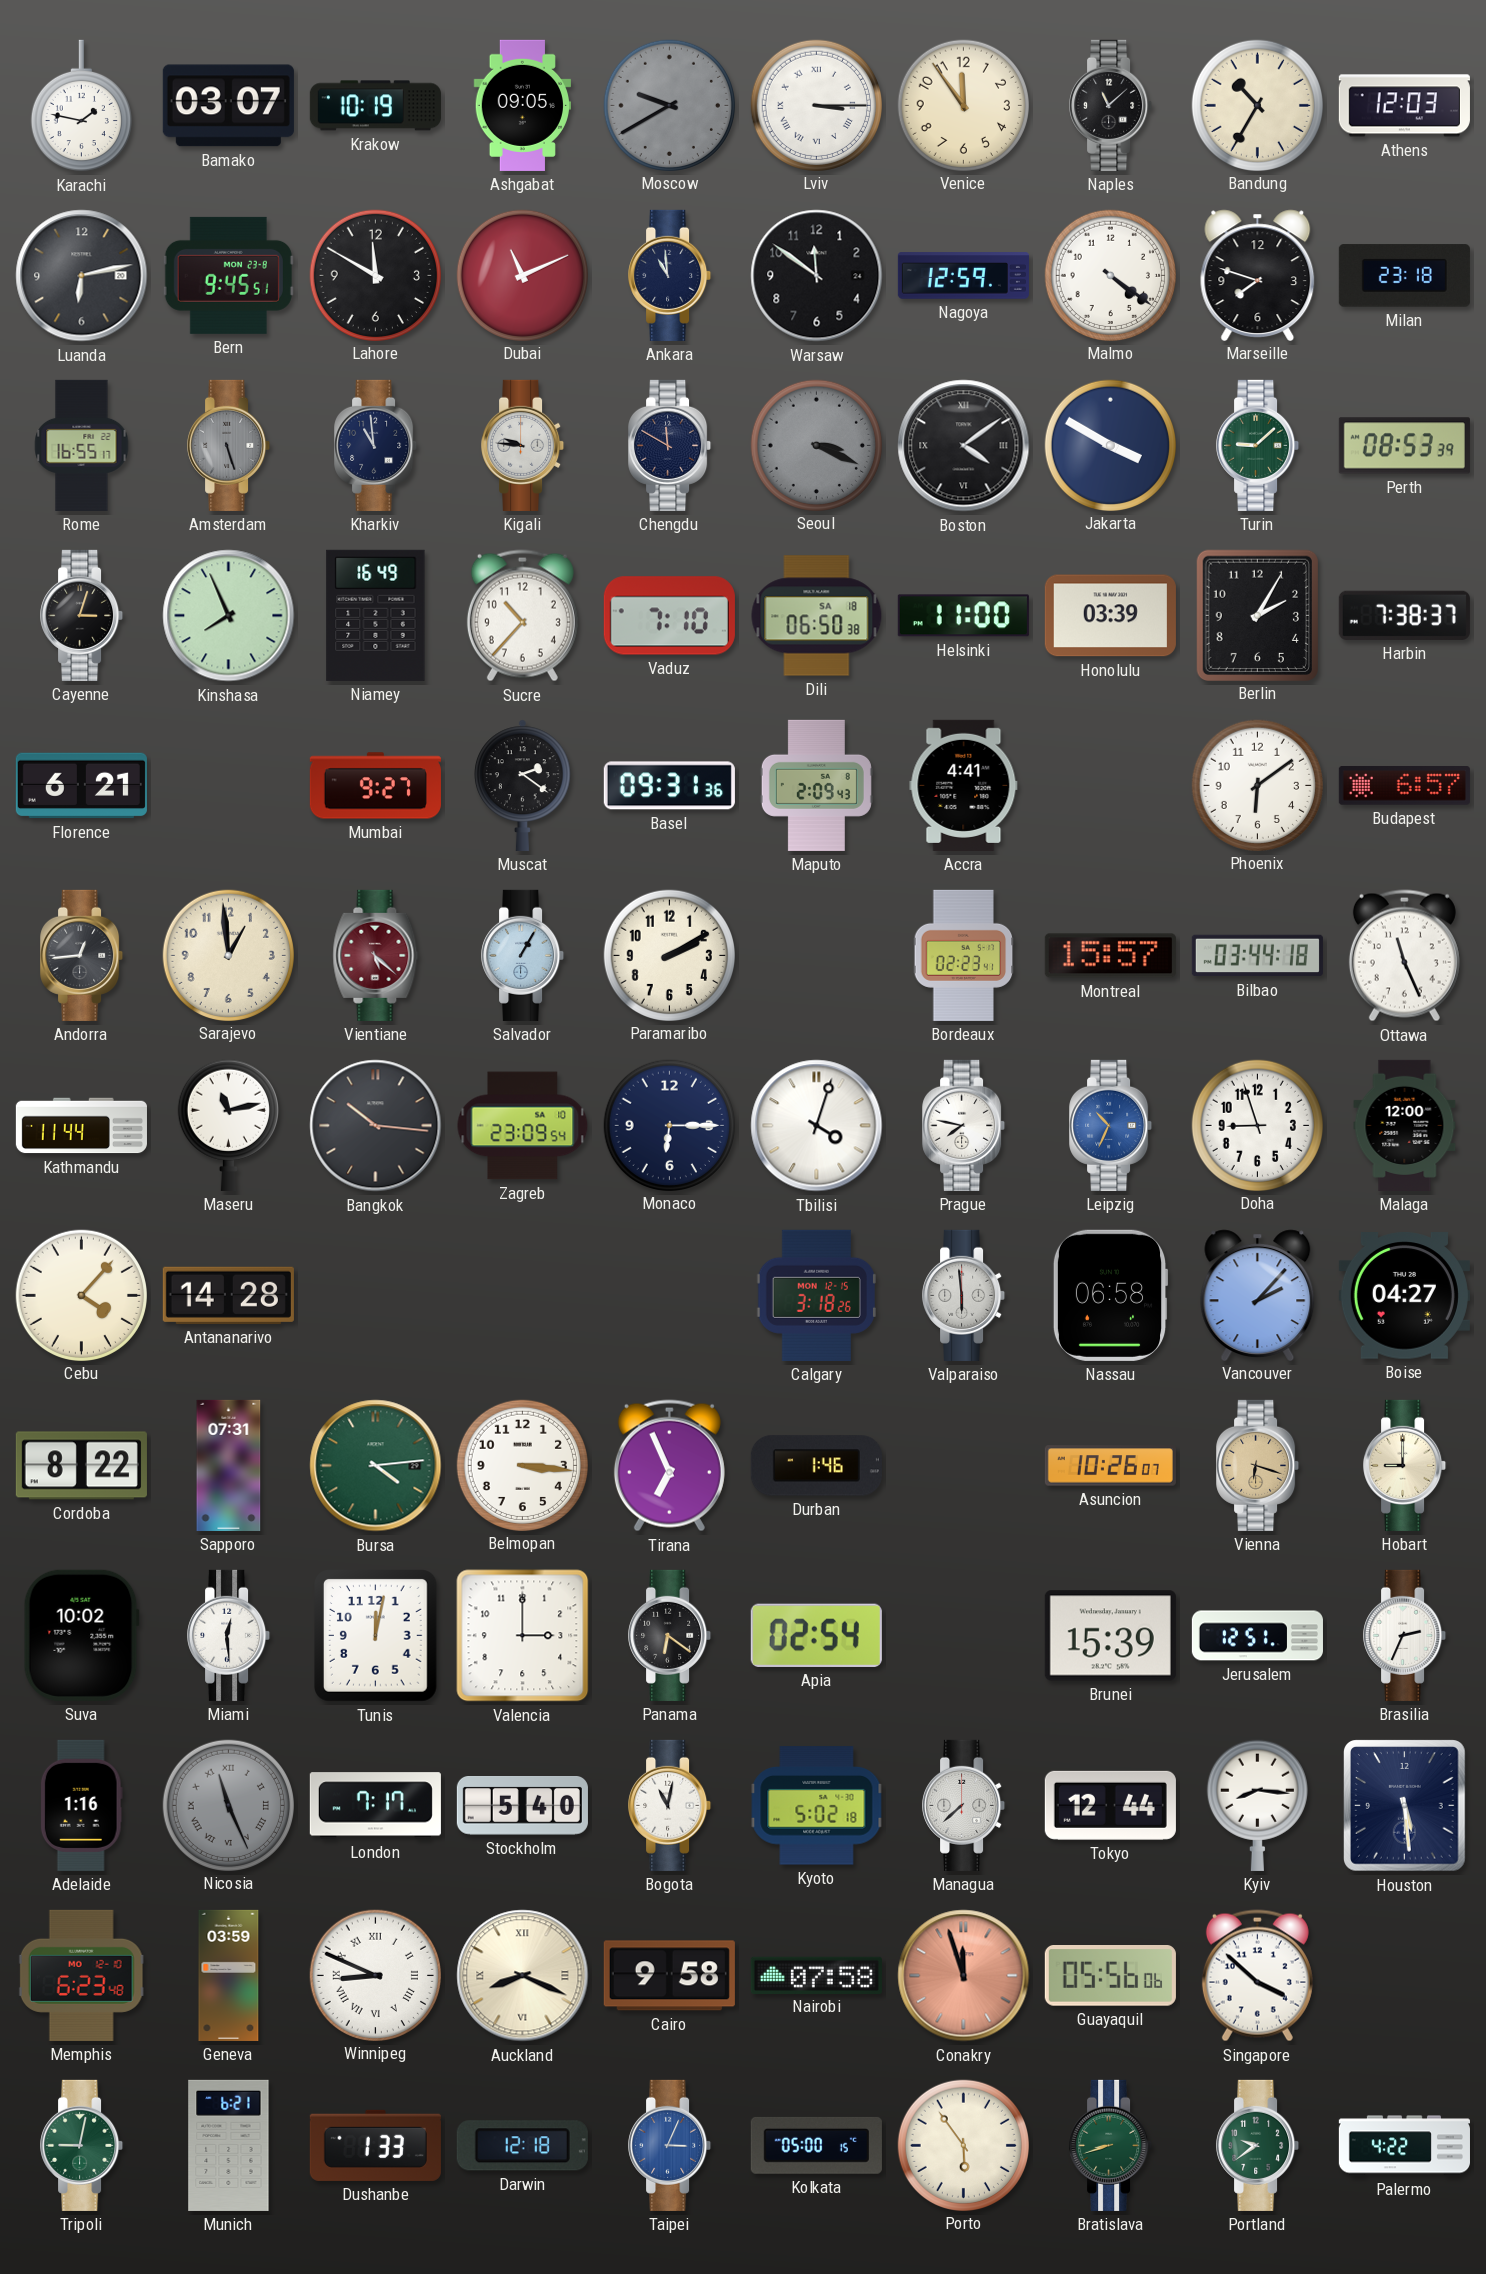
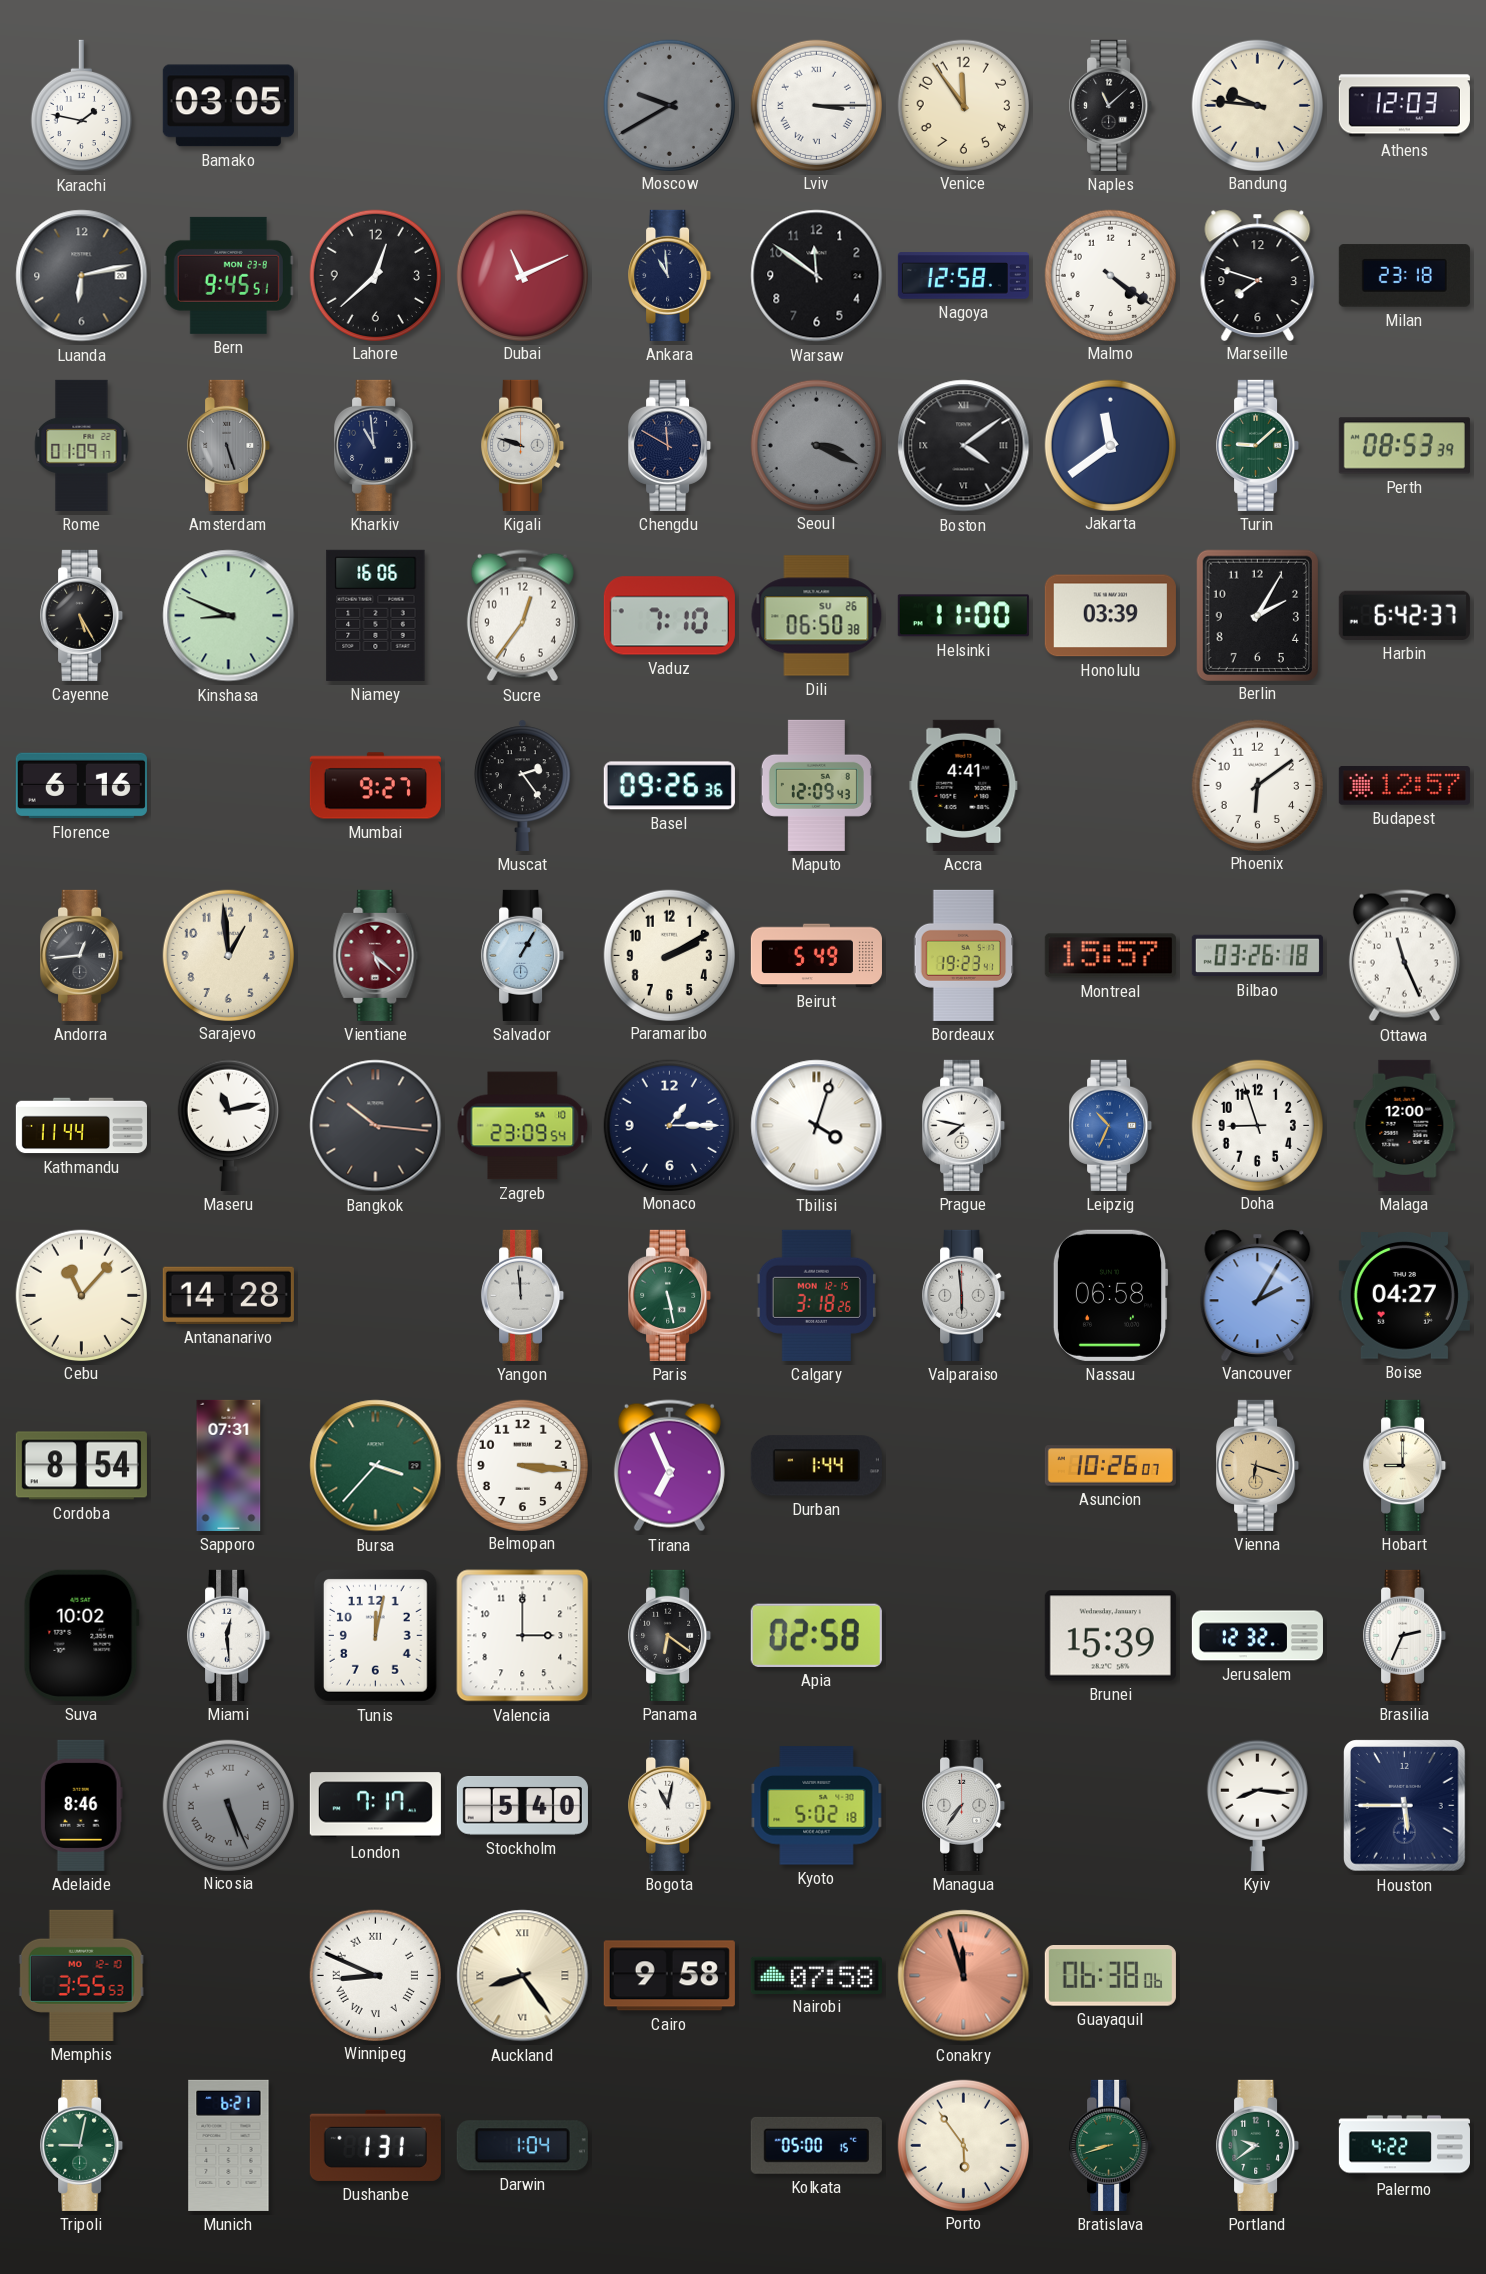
Bamako: 03:07 -> 03:05 (228, 106)
Krakow: 10:19 -> none (375, 106)
Ashgabat: 09:05 -> none (522, 105)
Bandung: 10:35 -> 9:46 (1257, 105)
Lahore: 11:50 -> 12:38 (375, 275)
Nagoya: 12:59 -> 12:58 (963, 276)
Rome: 16:55 -> 01:09 (82, 445)
Kigali: 9:46 -> 9:48 (523, 445)
Jakarta: 3:50 -> 11:39 (1110, 445)
Cayenne: 3:03 -> 5:25 (82, 615)
Kinshasa: 7:56 -> 8:49 (229, 616)
Niamey: 16:49 -> 16:06 (376, 615)
Sucre: 10:37 -> 12:36 (522, 616)
Dili date: SA 18 -> SU 26 (817, 616)
Harbin: 7:38 -> 6:42 (1404, 615)
Florence: 6:21 -> 6:16 (81, 786)
Muscat: 2:21 -> 2:24 (523, 785)
Basel: 09:31 -> 09:26 (669, 786)
Maputo: 2:09 -> 12:09 (816, 785)
Budapest: 6:57 -> 12:57 (1404, 786)
Beirut: none -> 5:49 (816, 956)
Bordeaux: 02:23 -> 19:23 (964, 955)
Bilbao: 03:44 -> 03:26 (1257, 956)
Monaco: 6:15 -> 1:15 (669, 1125)
Cebu: 4:07 -> 11:07 (81, 1295)
Yangon: none -> 11:59 (523, 1295)
Paris: none -> 5:28 (670, 1295)
Vancouver: 2:07 -> 2:05 (1258, 1295)
Cordoba: 8:22 -> 8:54 (81, 1466)
Bursa: 4:14 -> 3:37 (376, 1466)
Durban: 1:46 -> 1:44 (816, 1466)
Apia: 02:54 -> 02:58 (816, 1635)
Jerusalem: 12:51 -> 12:32 (1257, 1636)
Adelaide: 1:16 -> 8:46 (81, 1805)
Nicosia: 11:26 -> 5:26 (228, 1805)
Managua: 7:38 -> 7:36 (964, 1805)
Tokyo: 12:44 -> none (1110, 1805)
Houston: 5:29 -> 5:45 (1405, 1806)
Memphis: 6:23 -> 3:55 (81, 1975)
Geneva: 03:59 -> none (229, 1975)
Auckland: 8:19 -> 8:24 (523, 1976)
Guayaquil: 05:56 -> 06:38 (1110, 1976)
Singapore: 3:52 -> none (1257, 1976)
Dushanbe: 1:33 -> 1:31 (375, 2145)
Darwin: 12:18 -> 1:04 (522, 2146)
Taipei: 3:04 -> none (670, 2145)
